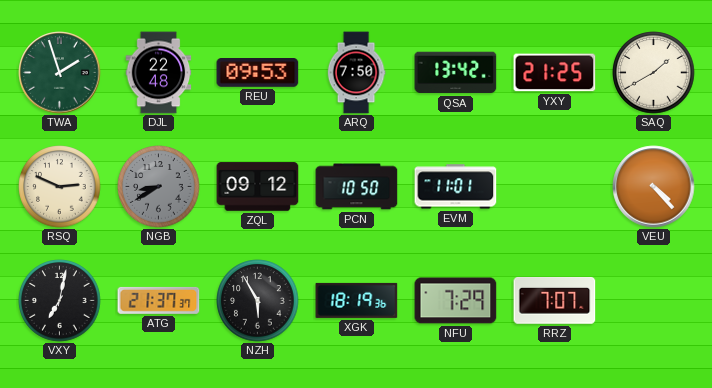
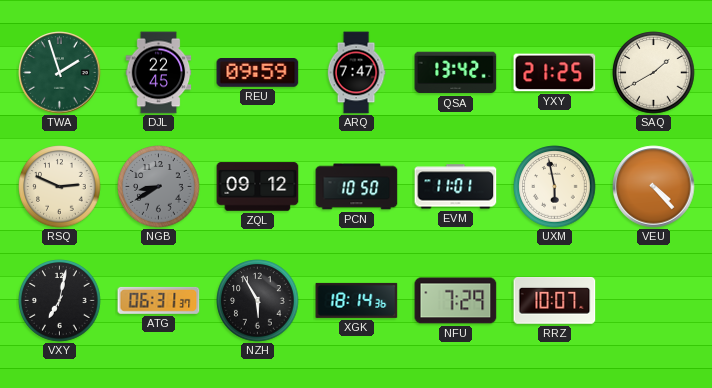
DJL: 22:48 -> 22:45 (159, 73)
REU: 09:53 -> 09:59 (258, 73)
ARQ: 7:50 -> 7:47 (356, 73)
UXM: none -> 5:58 (555, 187)
ATG: 21:37 -> 06:31 (159, 300)
XGK: 18:19 -> 18:14 (357, 300)
RRZ: 7:07 -> 10:07 (555, 301)
